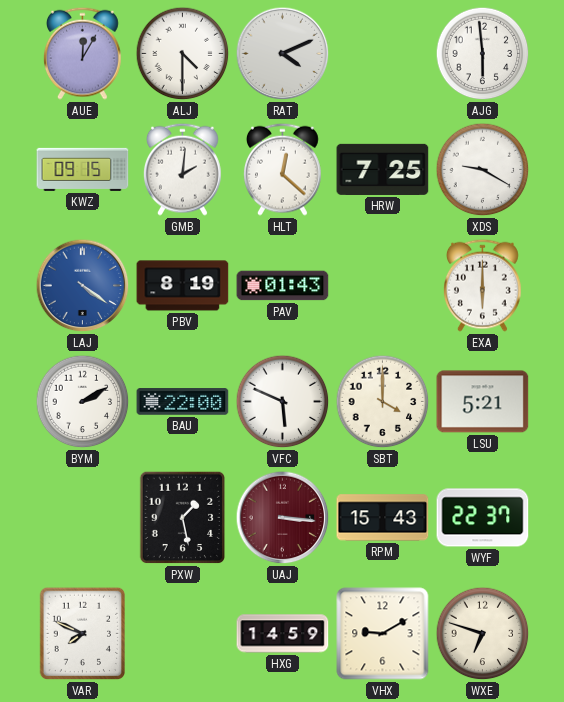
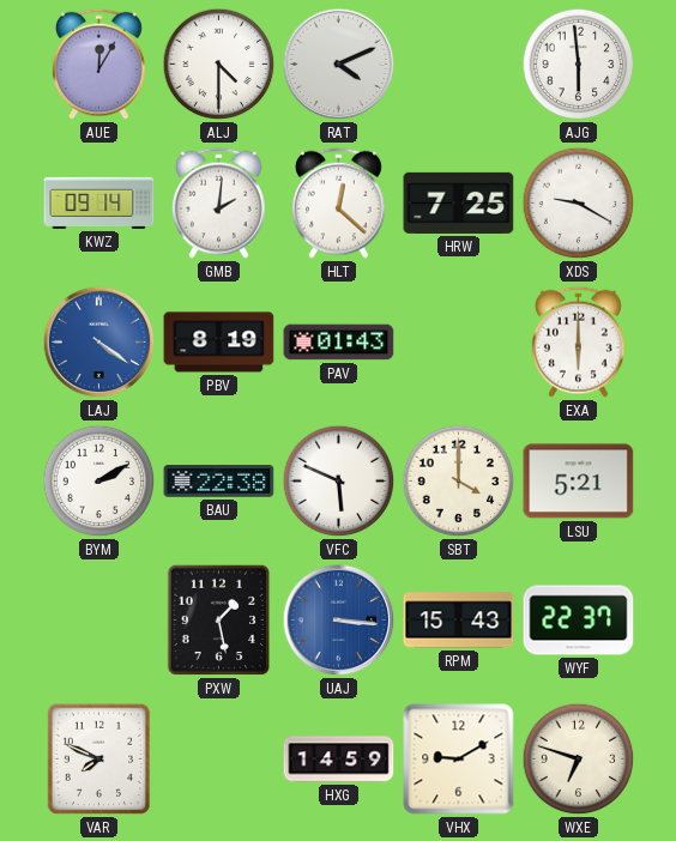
KWZ: 09:15 -> 09:14 (99, 202)
BAU: 22:00 -> 22:38 (219, 482)
UAJ dial: burgundy -> blue (339, 621)
